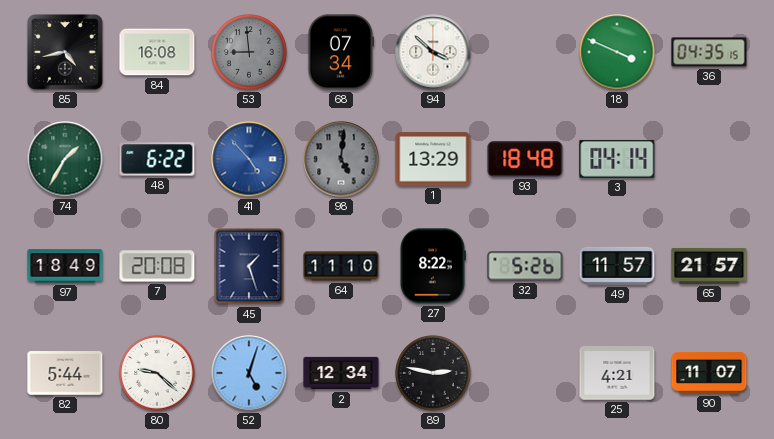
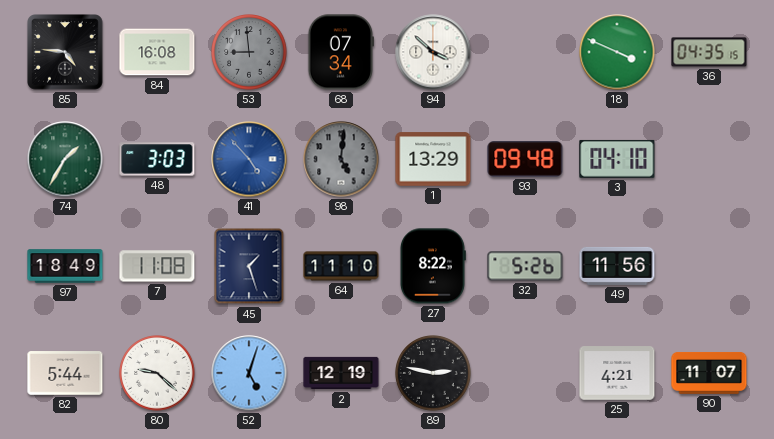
85: 4:43 -> 4:46 (66, 53)
48: 6:22 -> 3:03 (157, 159)
93: 18:48 -> 09:48 (525, 159)
3: 04:14 -> 04:10 (617, 159)
7: 20:08 -> 11:08 (157, 266)
49: 11:57 -> 11:56 (617, 266)
65: 21:57 -> none (709, 266)
2: 12:34 -> 12:19 (341, 373)
